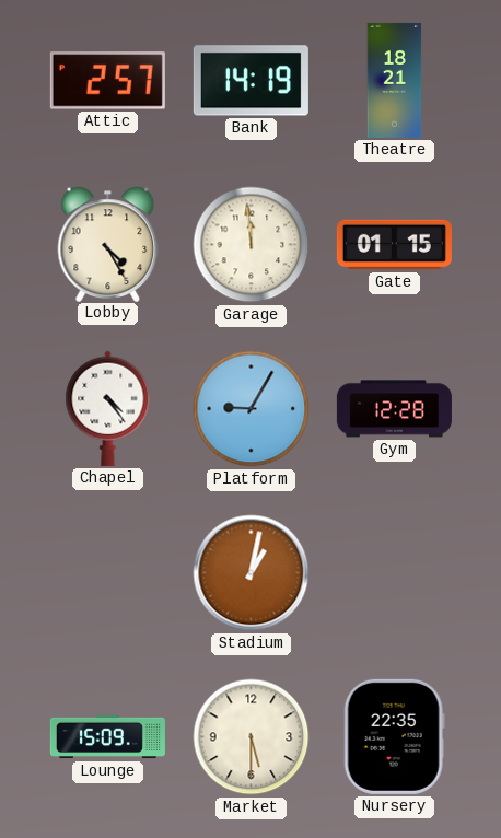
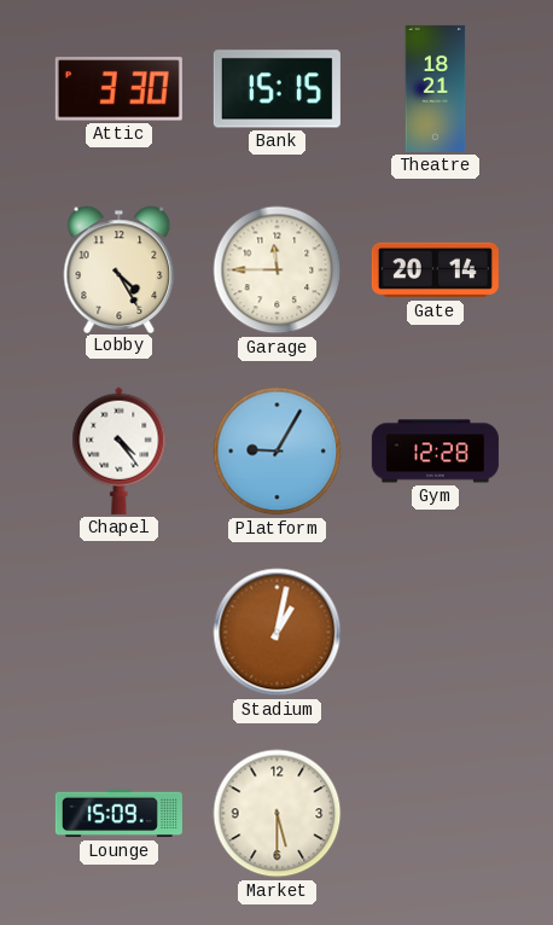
Attic: 2:57 -> 3:30 (118, 89)
Bank: 14:19 -> 15:15 (276, 89)
Garage: 11:59 -> 11:45 (278, 270)
Gate: 01:15 -> 20:14 (435, 270)
Nursery: 22:35 -> none (394, 736)
